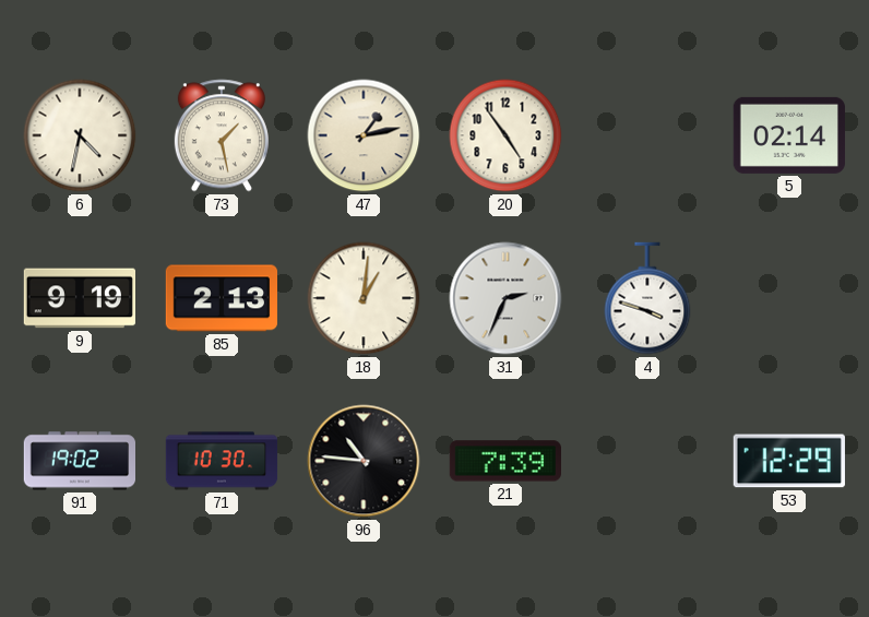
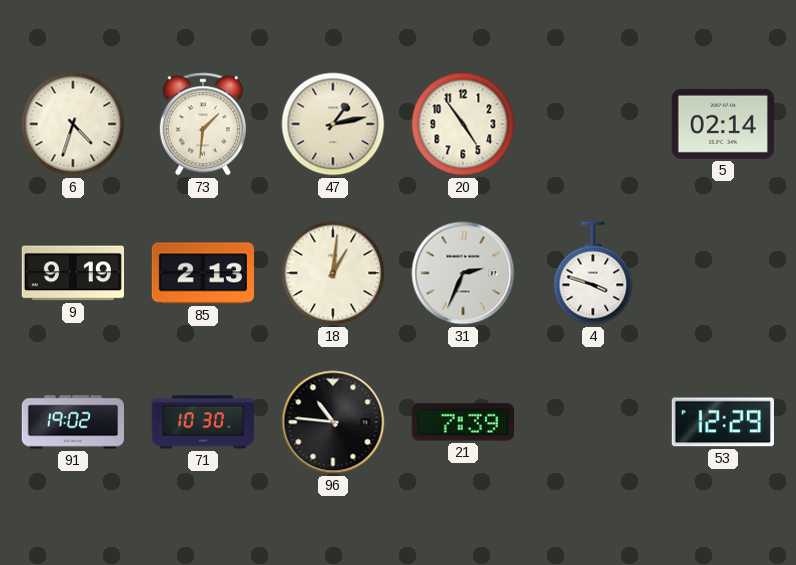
6: 4:32 -> 4:33 (73, 124)
73: 1:28 -> 1:31 (203, 124)
